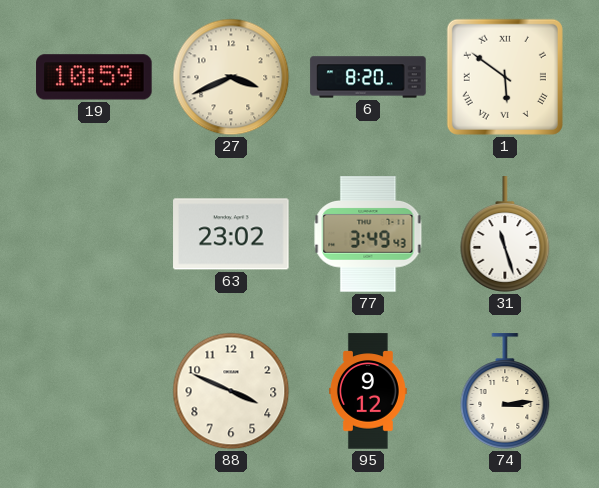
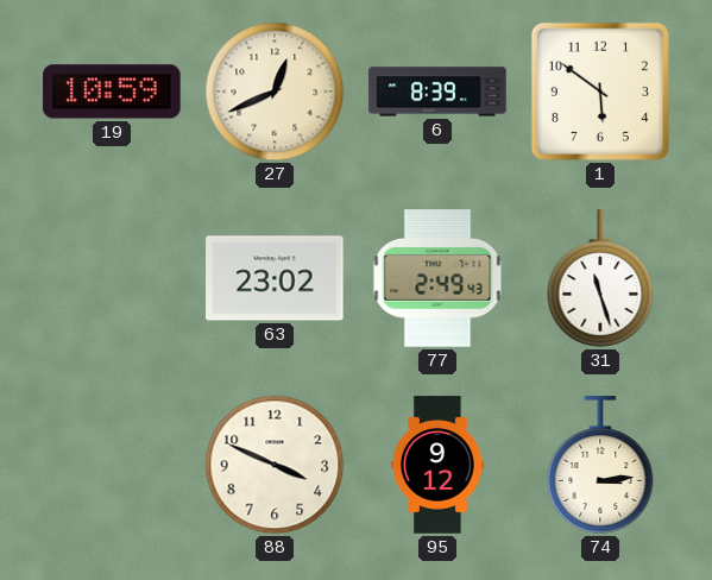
27: 3:41 -> 12:41 (275, 92)
6: 8:20 -> 8:39 (437, 92)
1 numerals: Roman -> Arabic (600, 92)
77: 3:49 -> 2:49 (437, 278)
